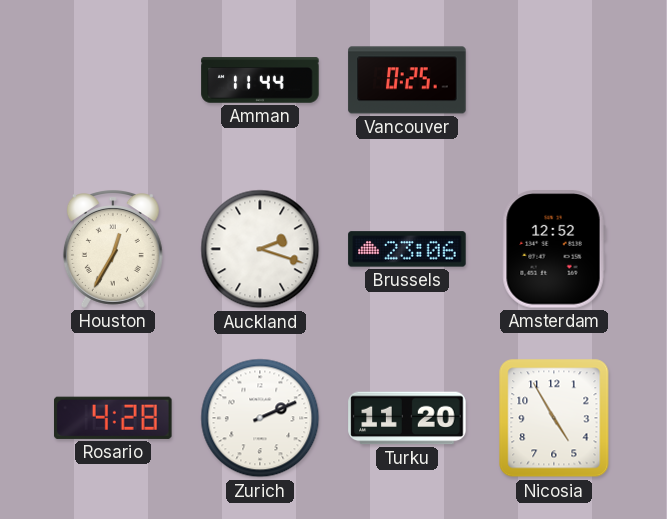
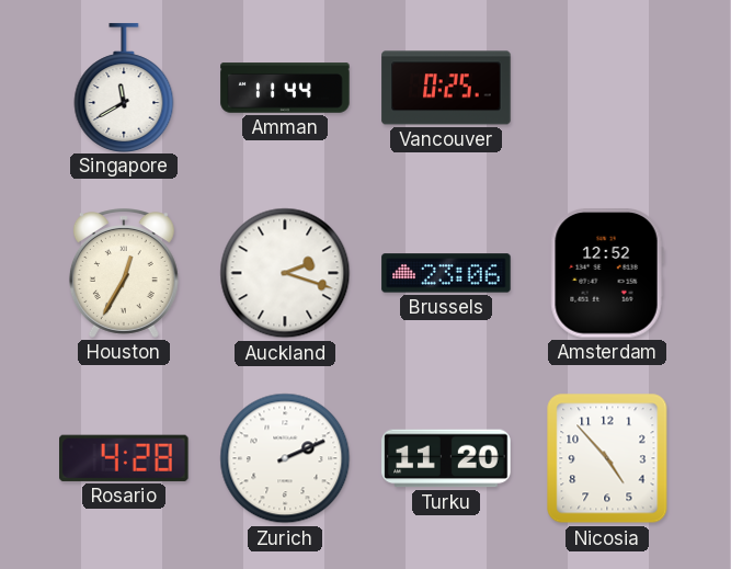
Singapore: none -> 11:40 (124, 88)
Nicosia: 4:55 -> 4:53 (607, 458)
